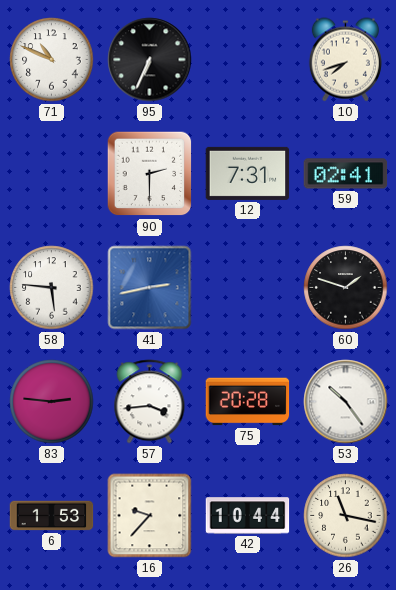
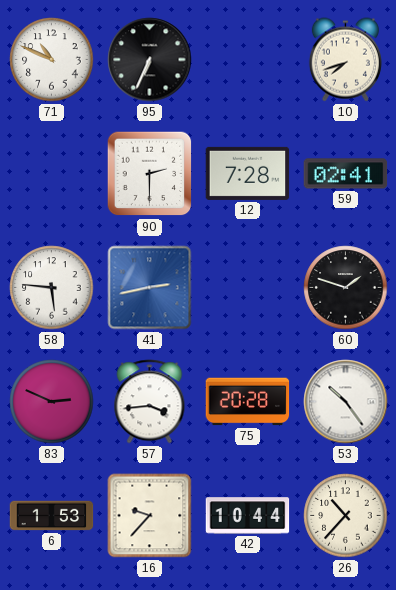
12: 7:31 -> 7:28 (248, 173)
83: 2:46 -> 2:49 (52, 402)
26: 11:17 -> 10:37 (346, 516)
